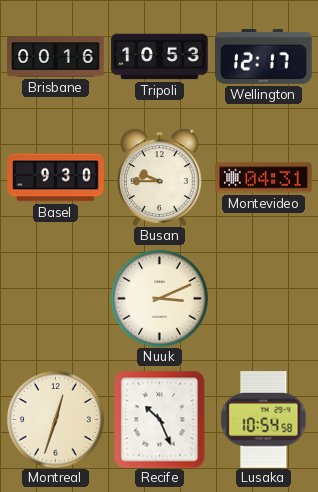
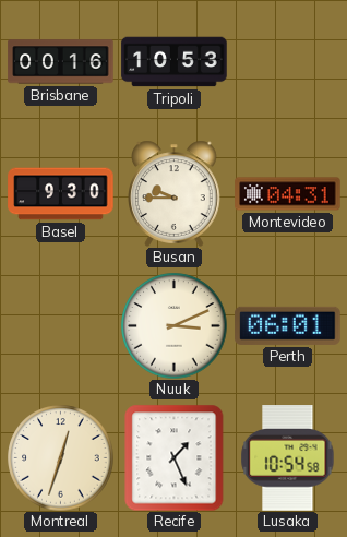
Wellington: 12:17 -> none (264, 56)
Perth: none -> 06:01 (288, 325)
Recife: 10:26 -> 1:26 (175, 457)
